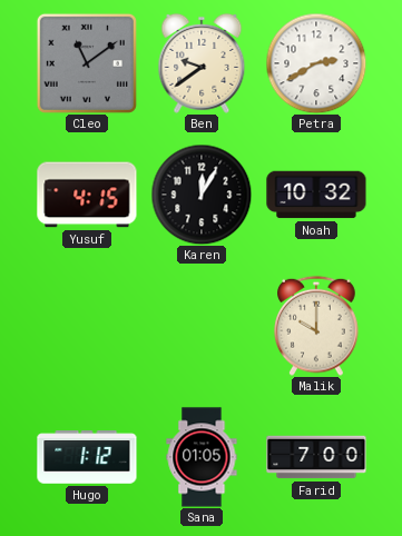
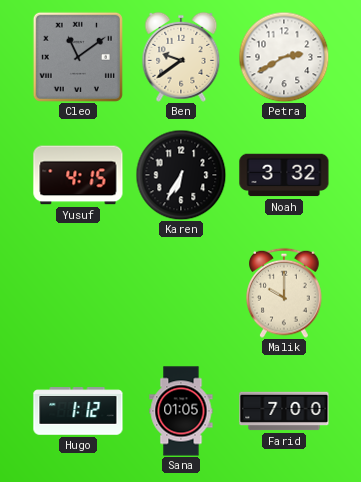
Karen: 12:05 -> 6:35 (181, 175)
Noah: 10:32 -> 3:32 (284, 175)
